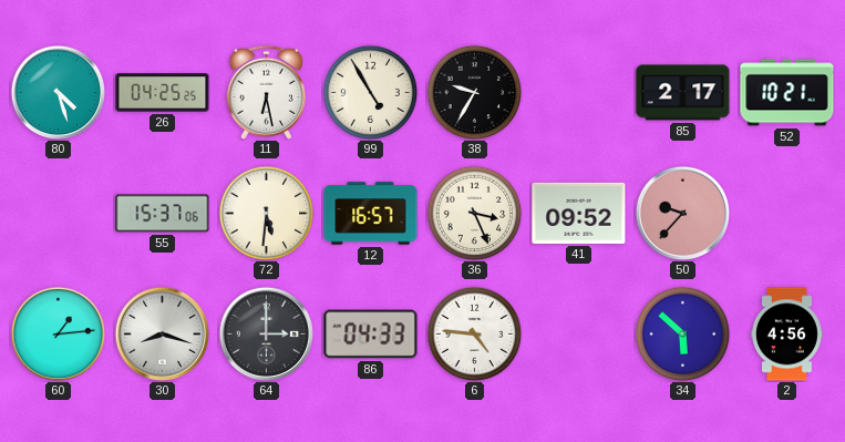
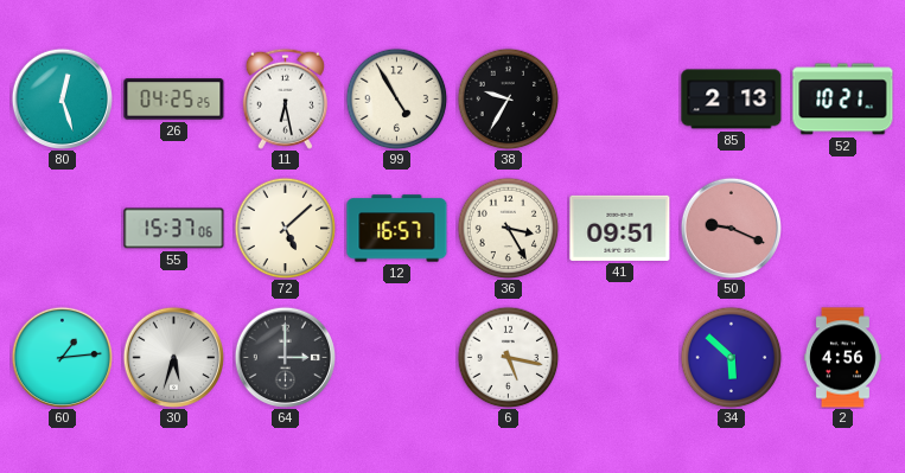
80: 4:27 -> 12:27 (62, 98)
85: 2:17 -> 2:13 (732, 100)
72: 5:31 -> 5:08 (285, 228)
36: 3:26 -> 3:25 (508, 228)
41: 09:52 -> 09:51 (620, 228)
50: 9:37 -> 9:19 (731, 228)
30: 8:18 -> 5:33 (173, 357)
86: 04:33 -> none (371, 335)
6: 4:46 -> 5:17 (508, 357)
